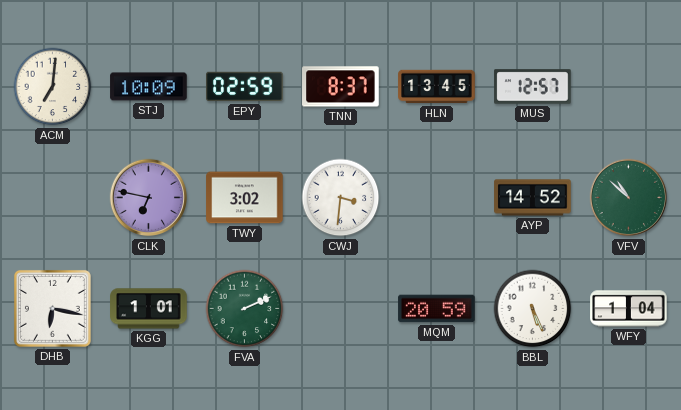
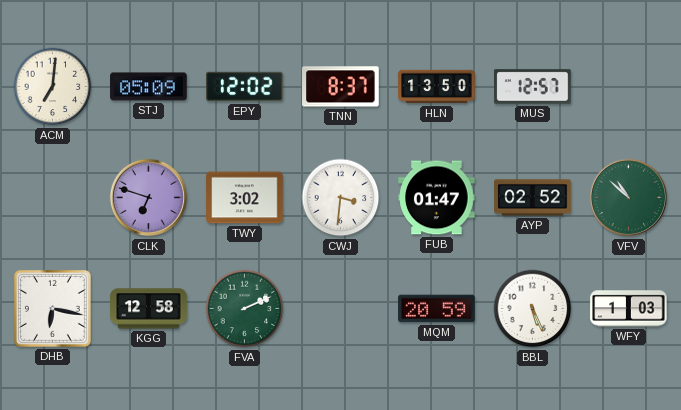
STJ: 10:09 -> 05:09 (149, 87)
EPY: 02:59 -> 12:02 (245, 87)
HLN: 13:45 -> 13:50 (437, 87)
CLK: 6:47 -> 6:48 (149, 198)
FUB: none -> 01:47 (437, 198)
AYP: 14:52 -> 02:52 (533, 198)
KGG: 1:01 -> 12:58 (149, 309)
WFY: 1:04 -> 1:03 (629, 309)
